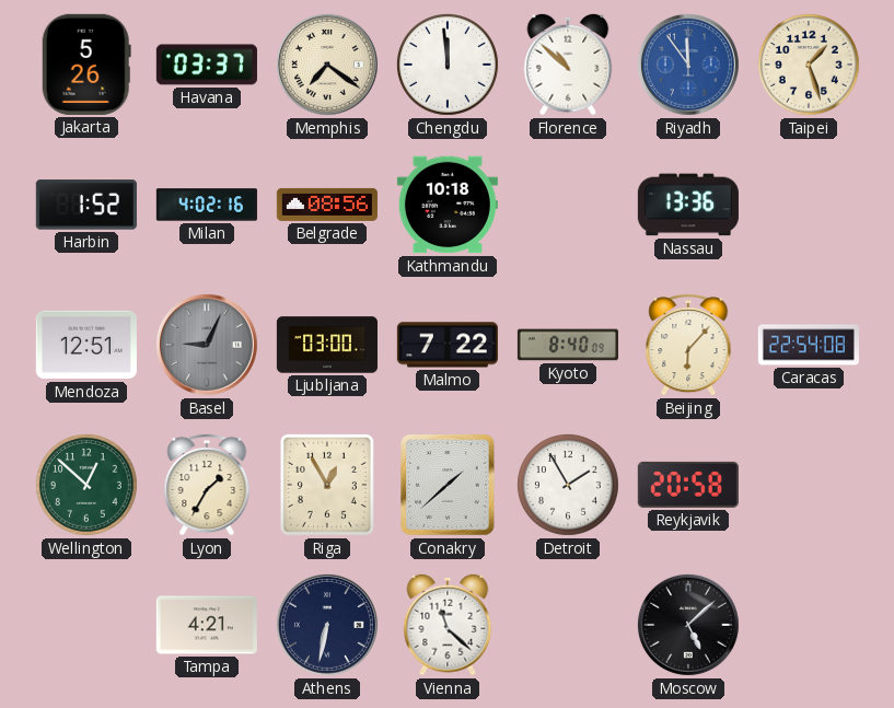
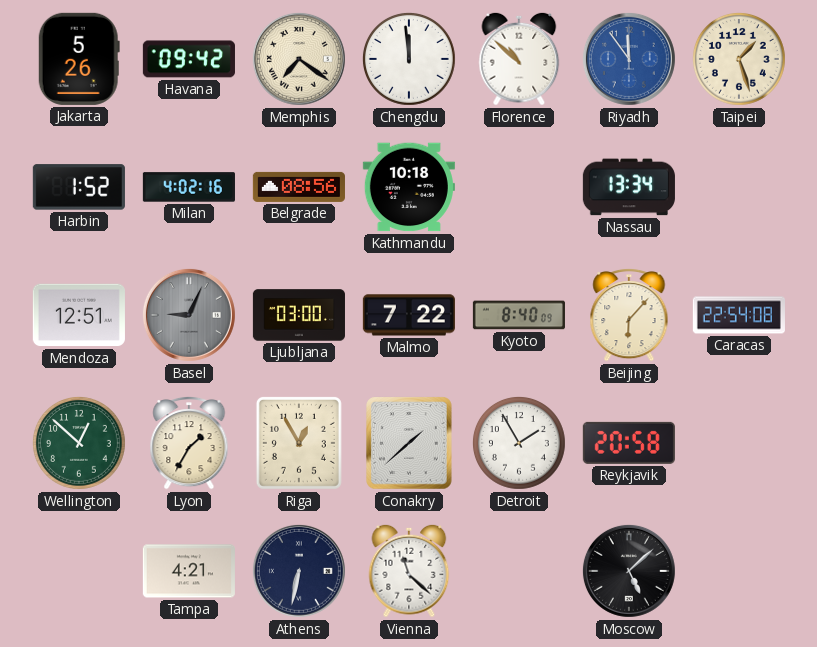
Havana: 03:37 -> 09:42 (189, 59)
Nassau: 13:36 -> 13:34 (629, 187)
